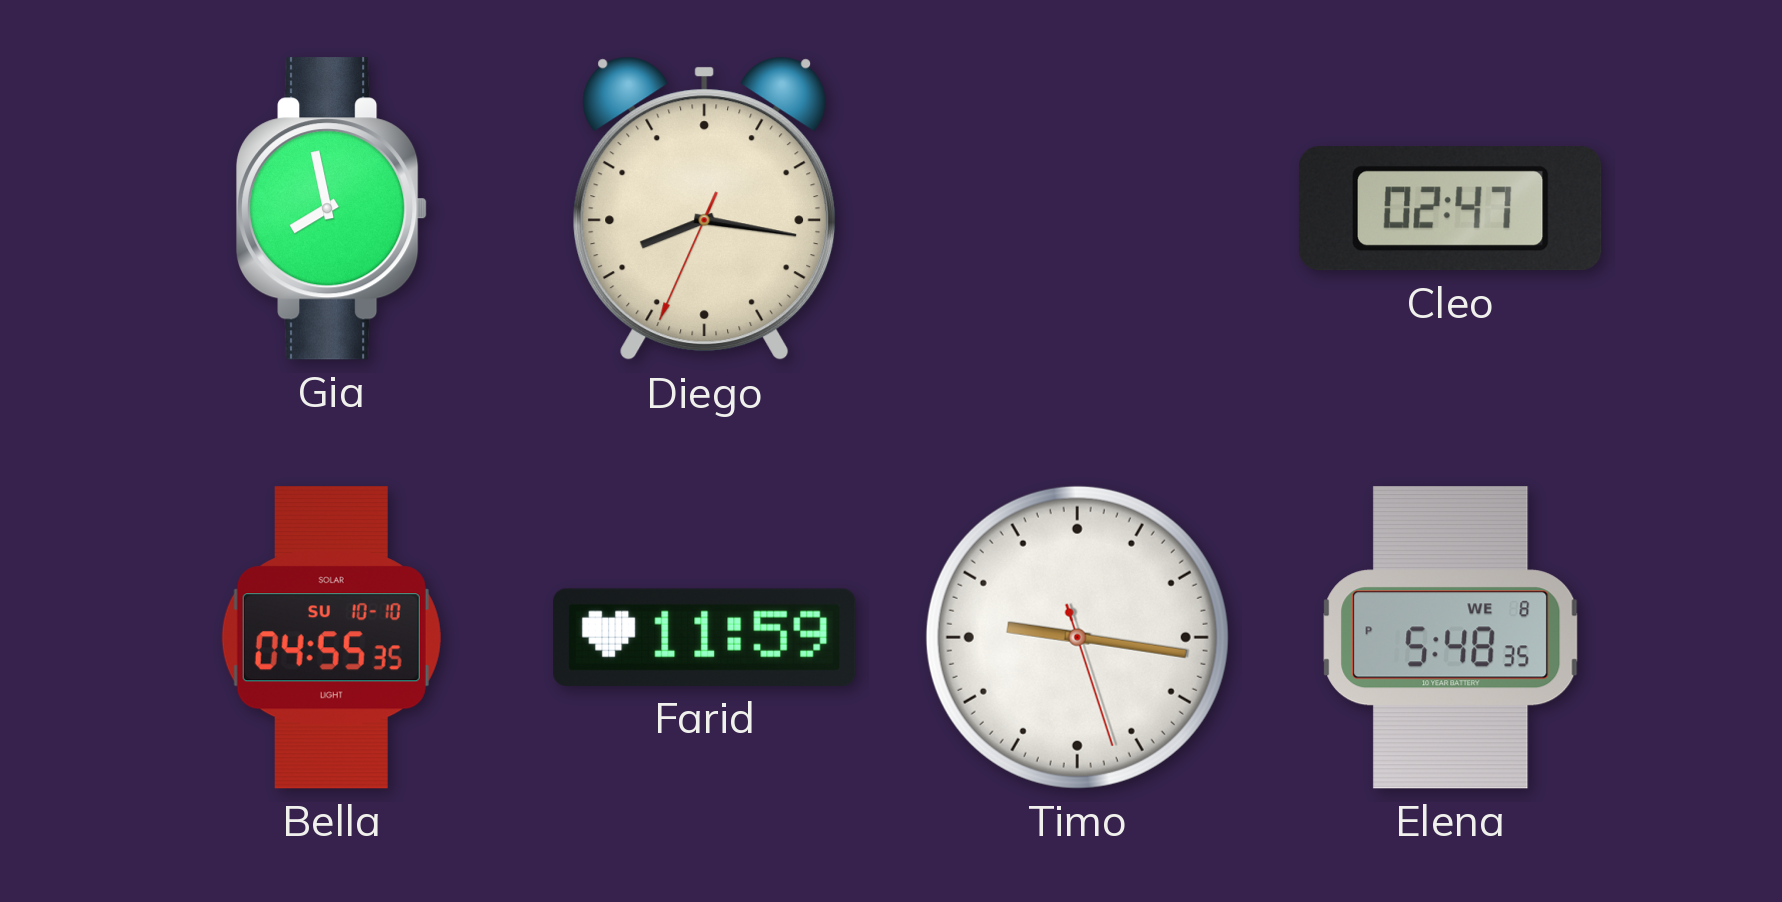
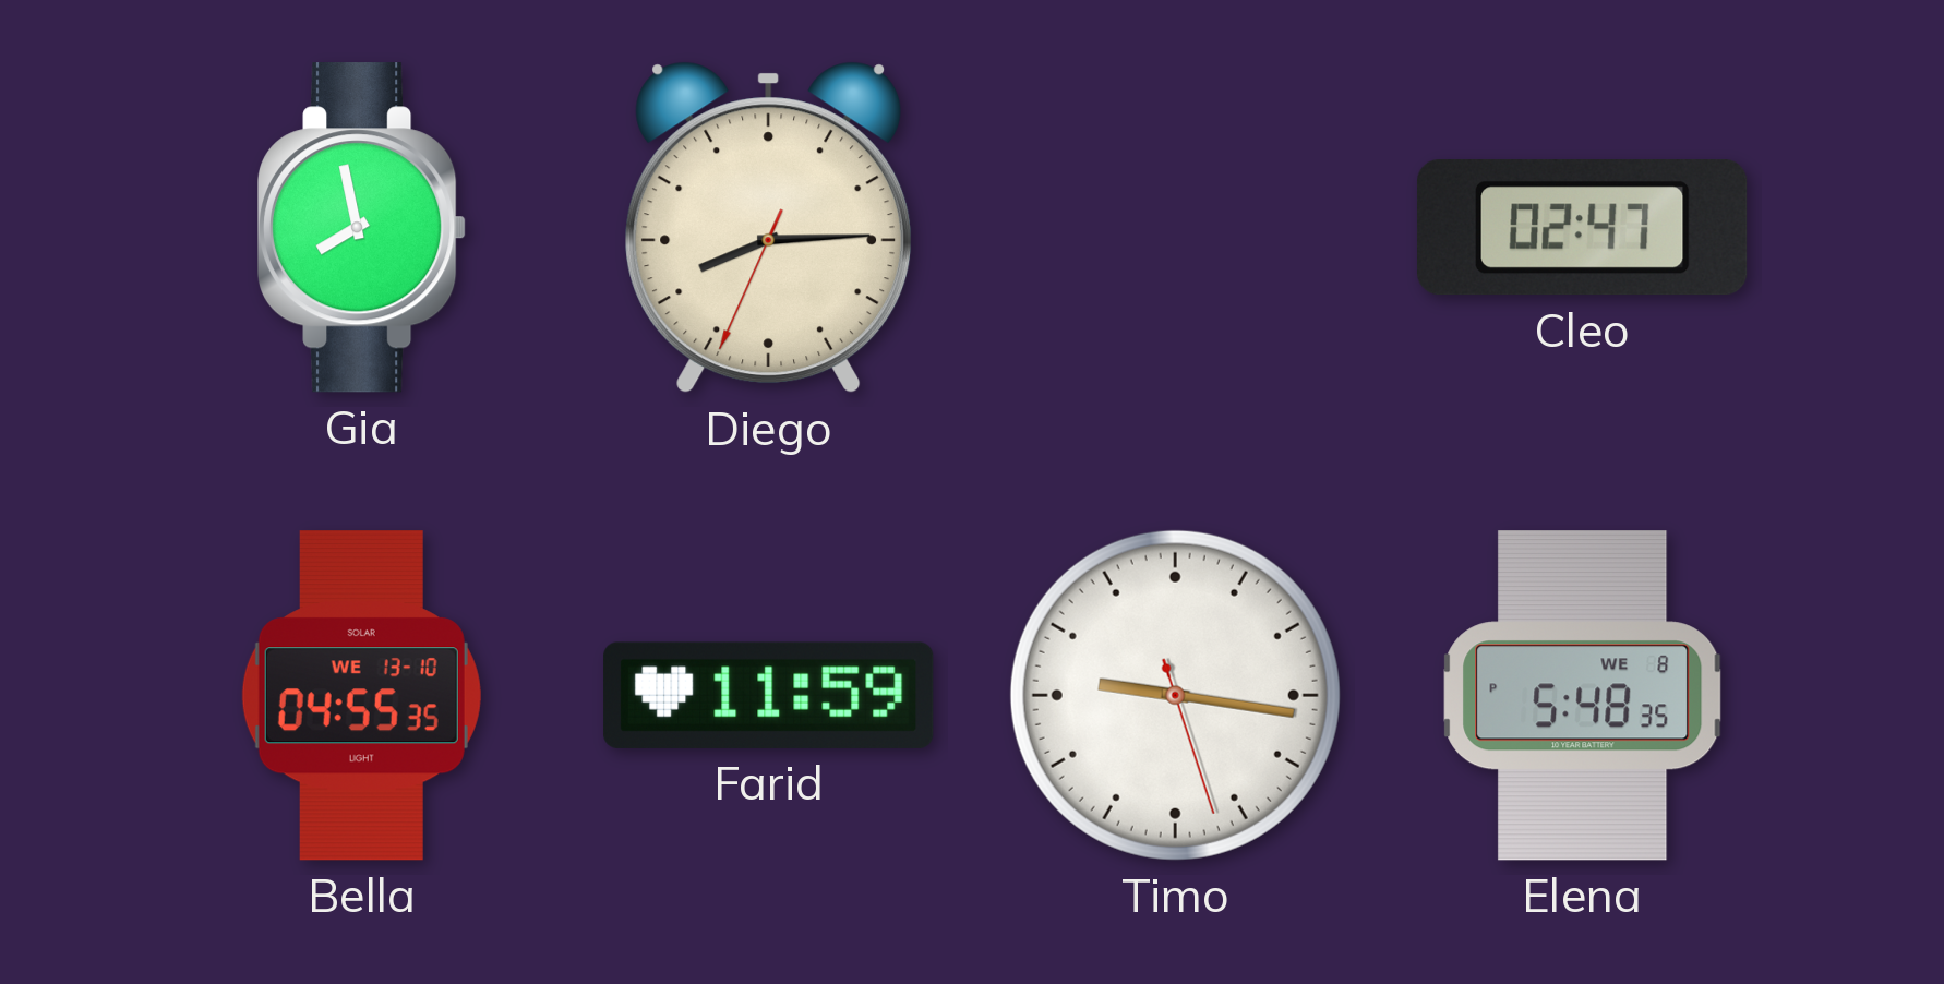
Diego: 8:16 -> 8:14 (769, 228)
Bella date: SU 10-10 -> WE 13-10 (361, 696)
